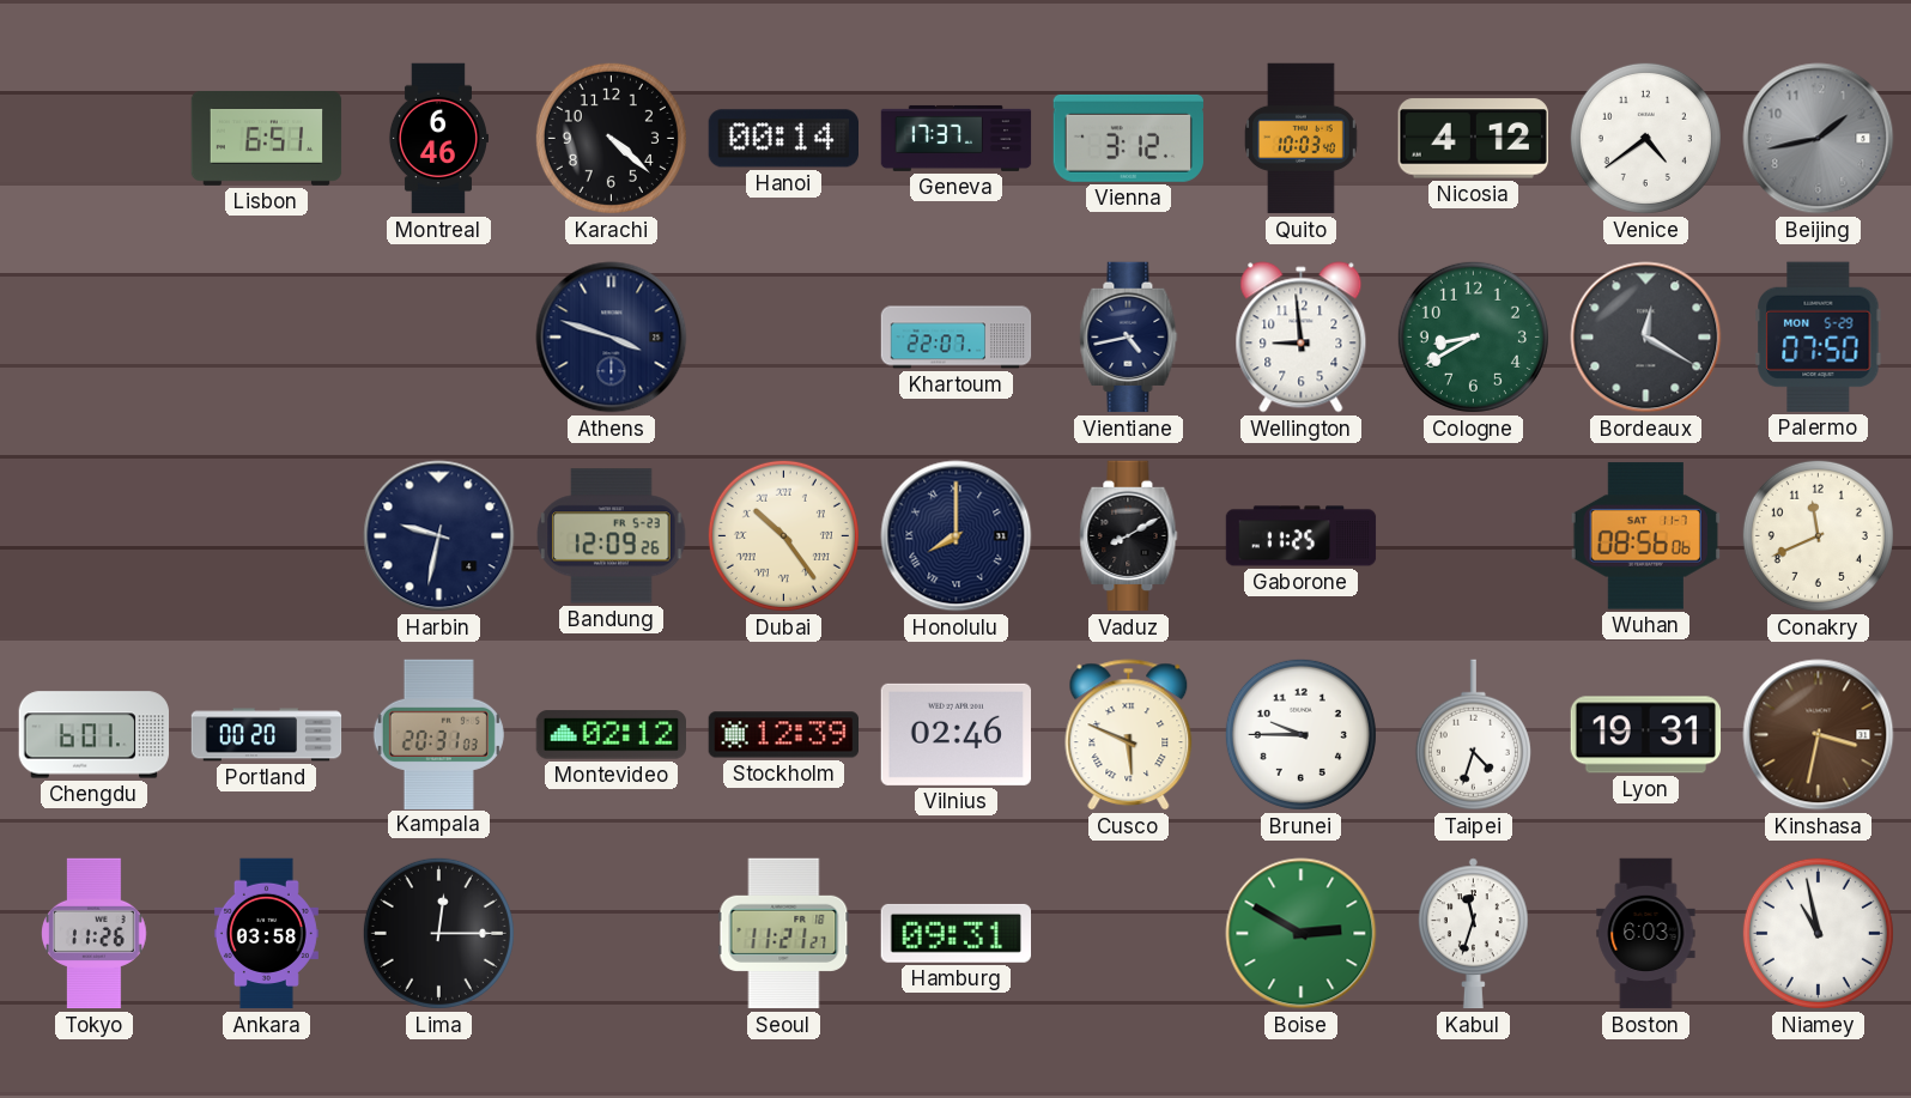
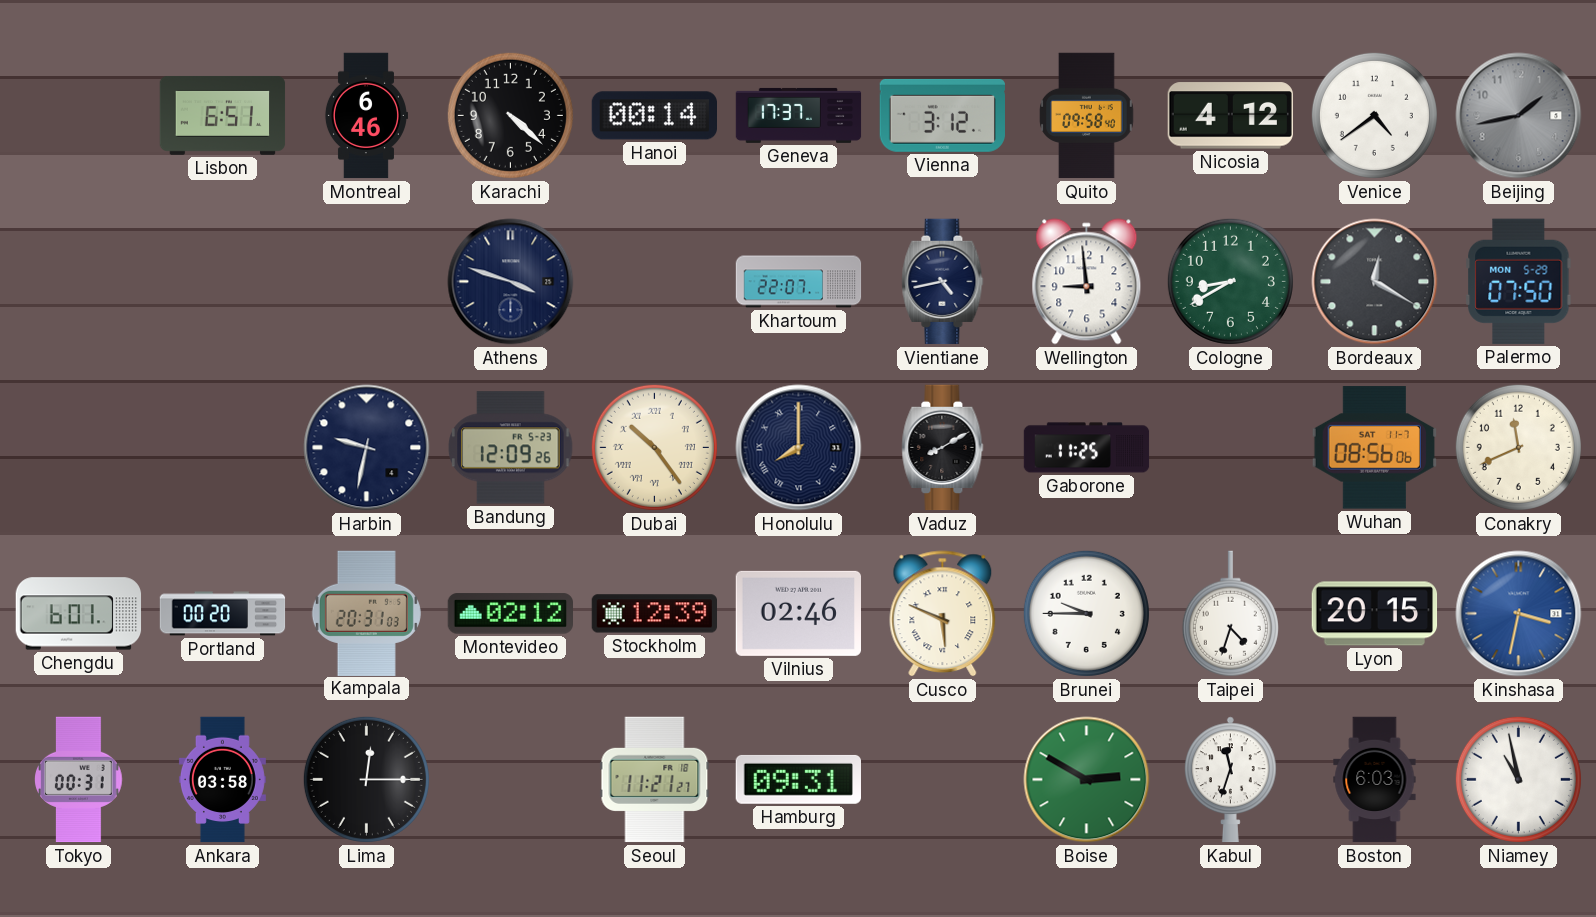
Quito: 10:03 -> 09:58 (1087, 116)
Lyon: 19:31 -> 20:15 (1375, 614)
Kinshasa dial: brown -> blue (1519, 614)
Tokyo: 11:26 -> 00:31 (79, 780)
